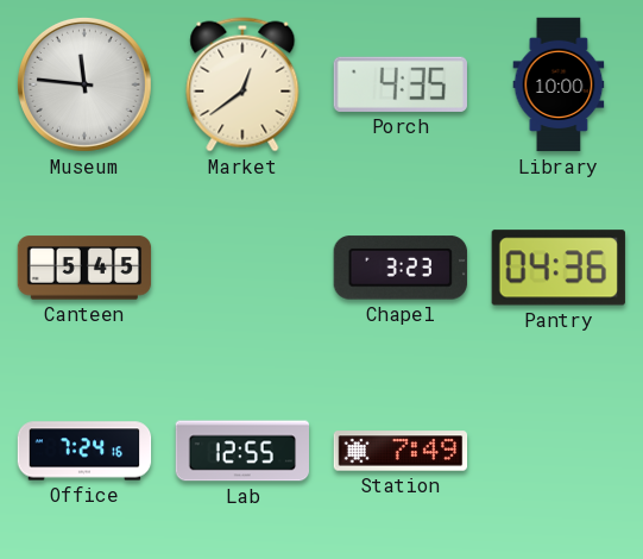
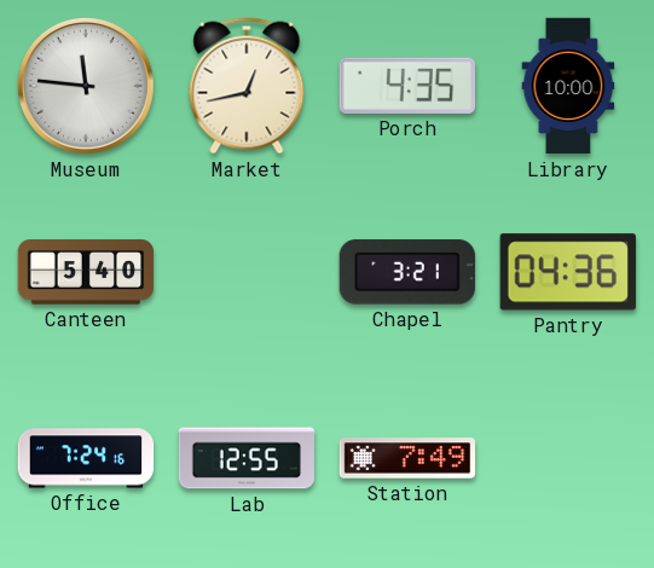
Market: 12:39 -> 12:43 (247, 86)
Canteen: 5:45 -> 5:40 (86, 272)
Chapel: 3:23 -> 3:21 (407, 272)
